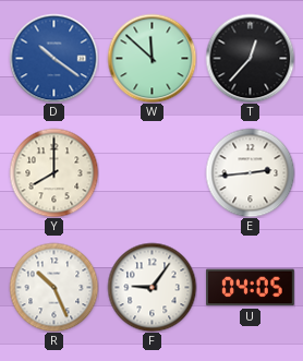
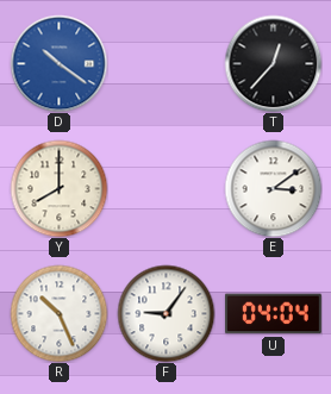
W: 11:52 -> none (152, 58)
E: 2:44 -> 3:09 (273, 188)
U: 04:05 -> 04:04 (273, 314)
